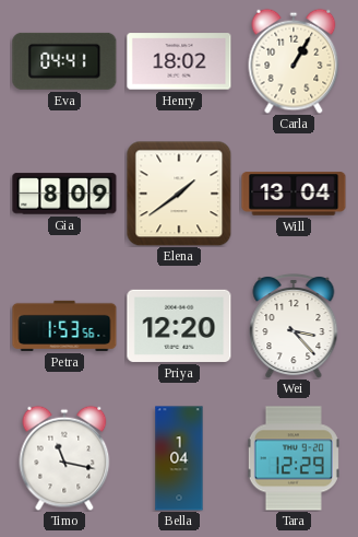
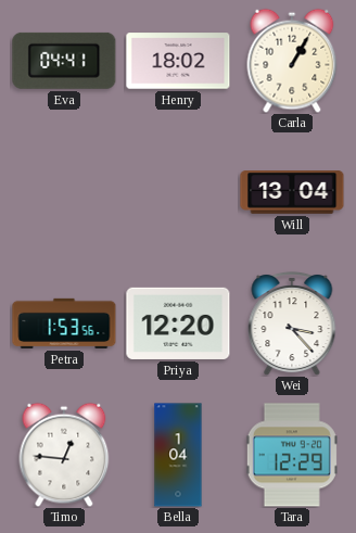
Gia: 8:09 -> none (64, 194)
Elena: 1:39 -> none (179, 194)
Timo: 11:17 -> 12:46 (64, 455)
